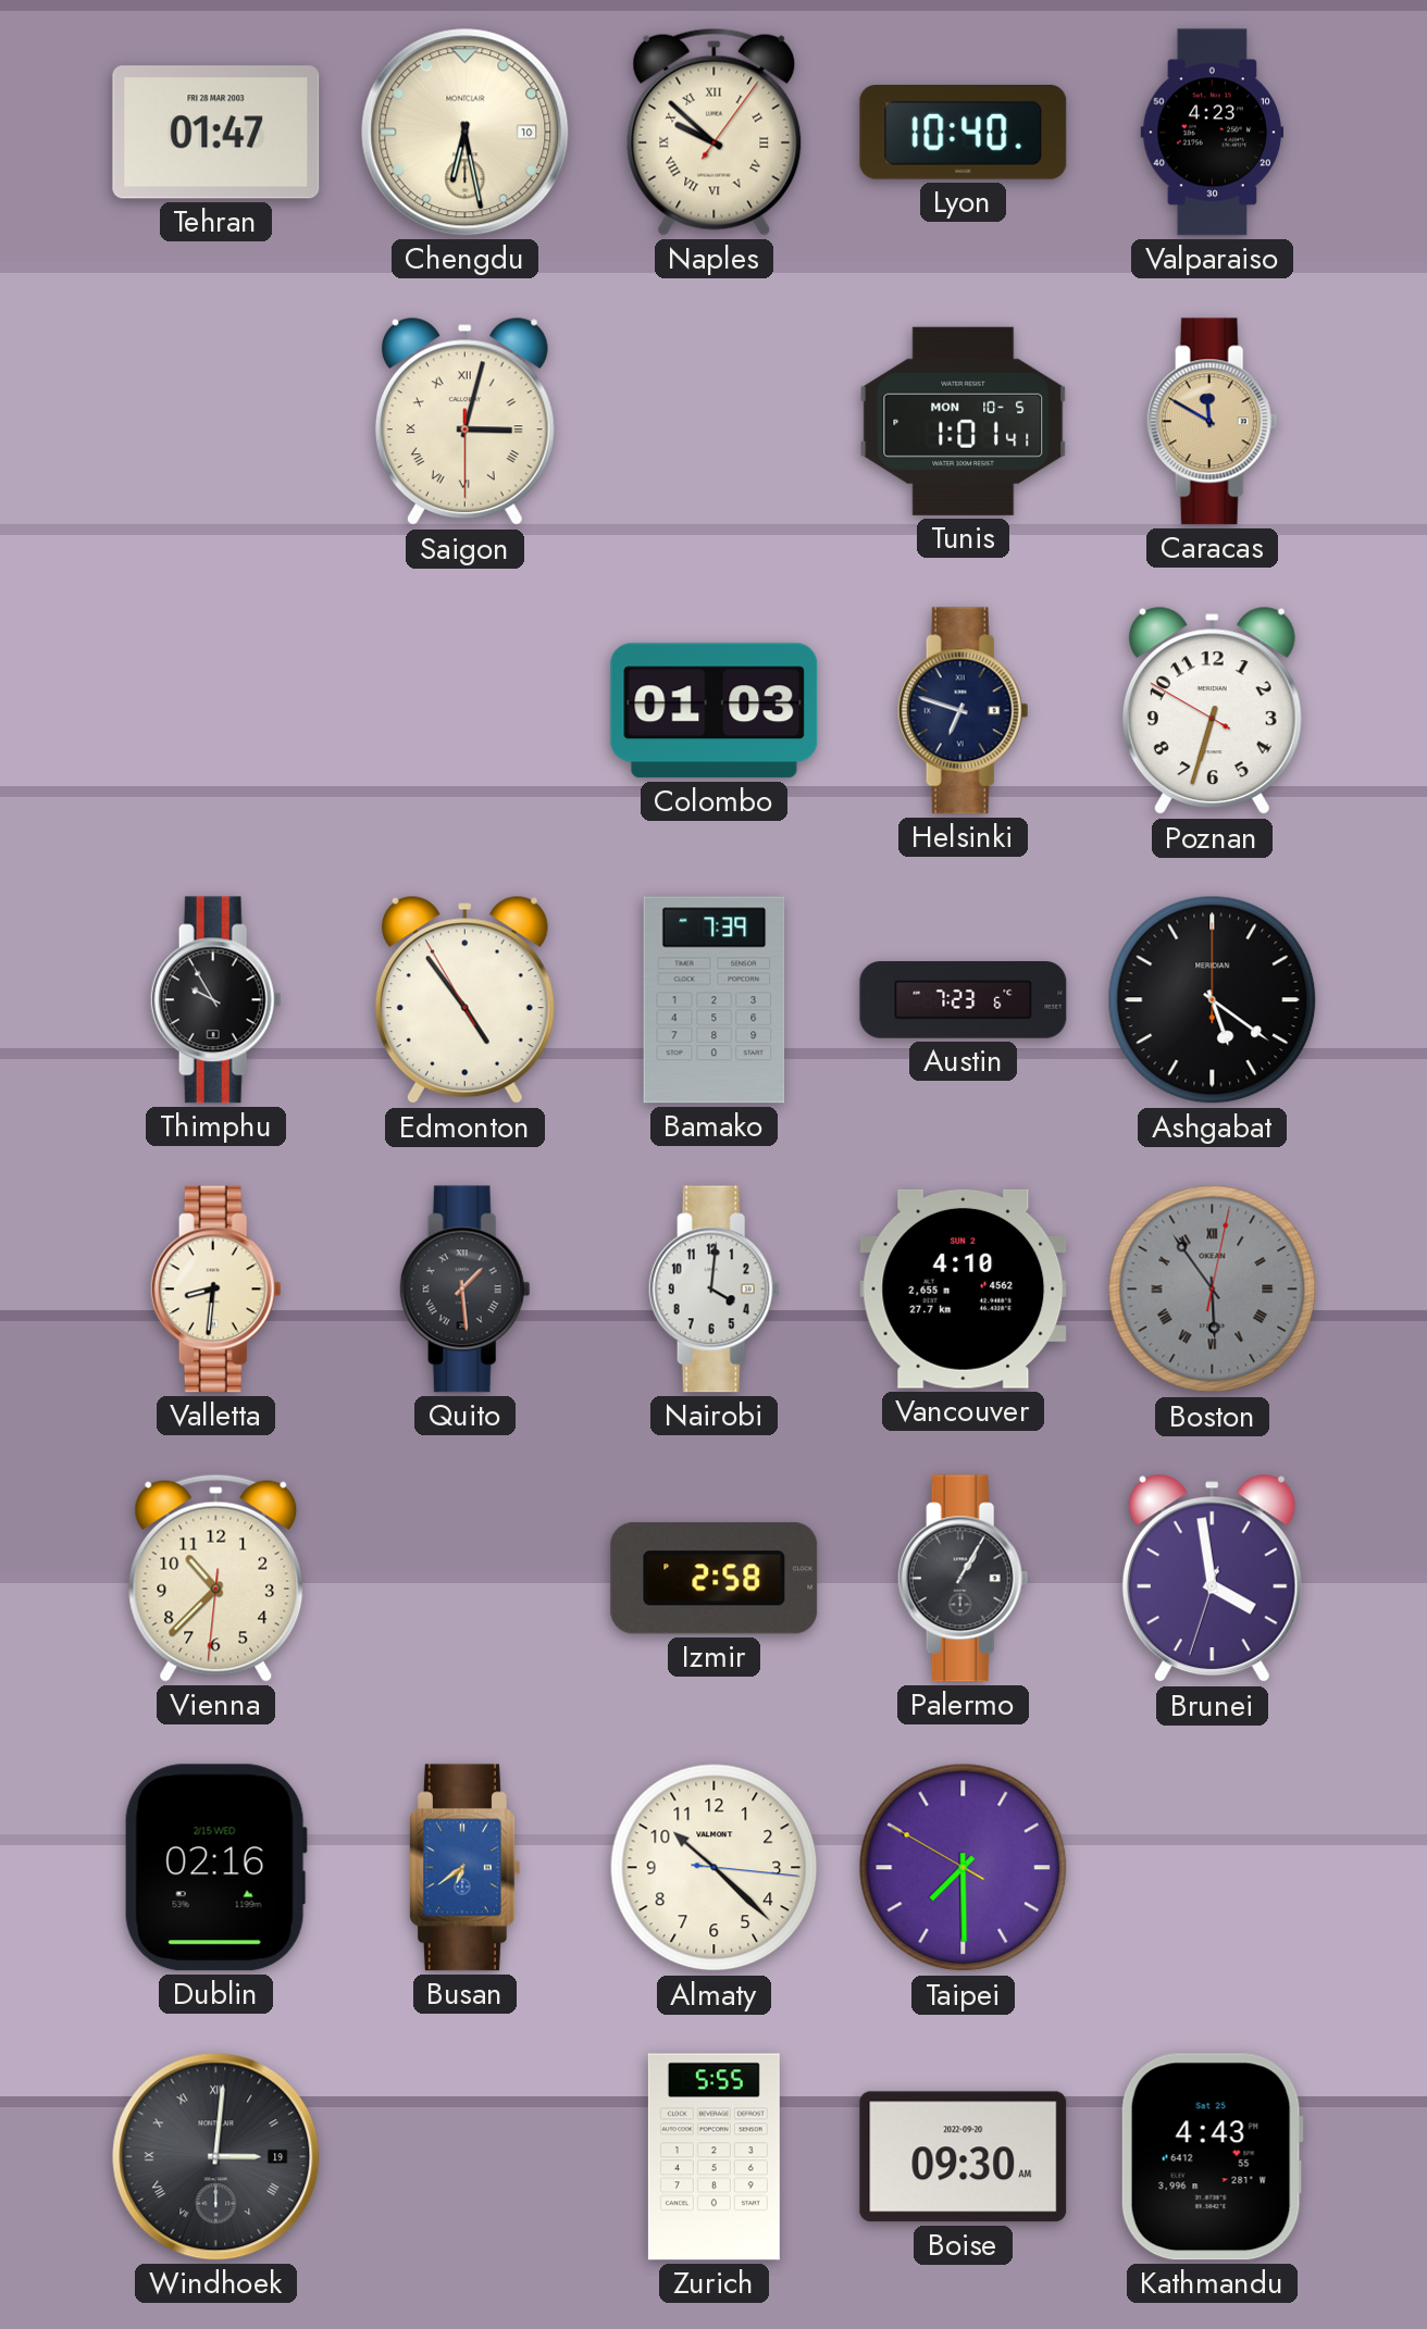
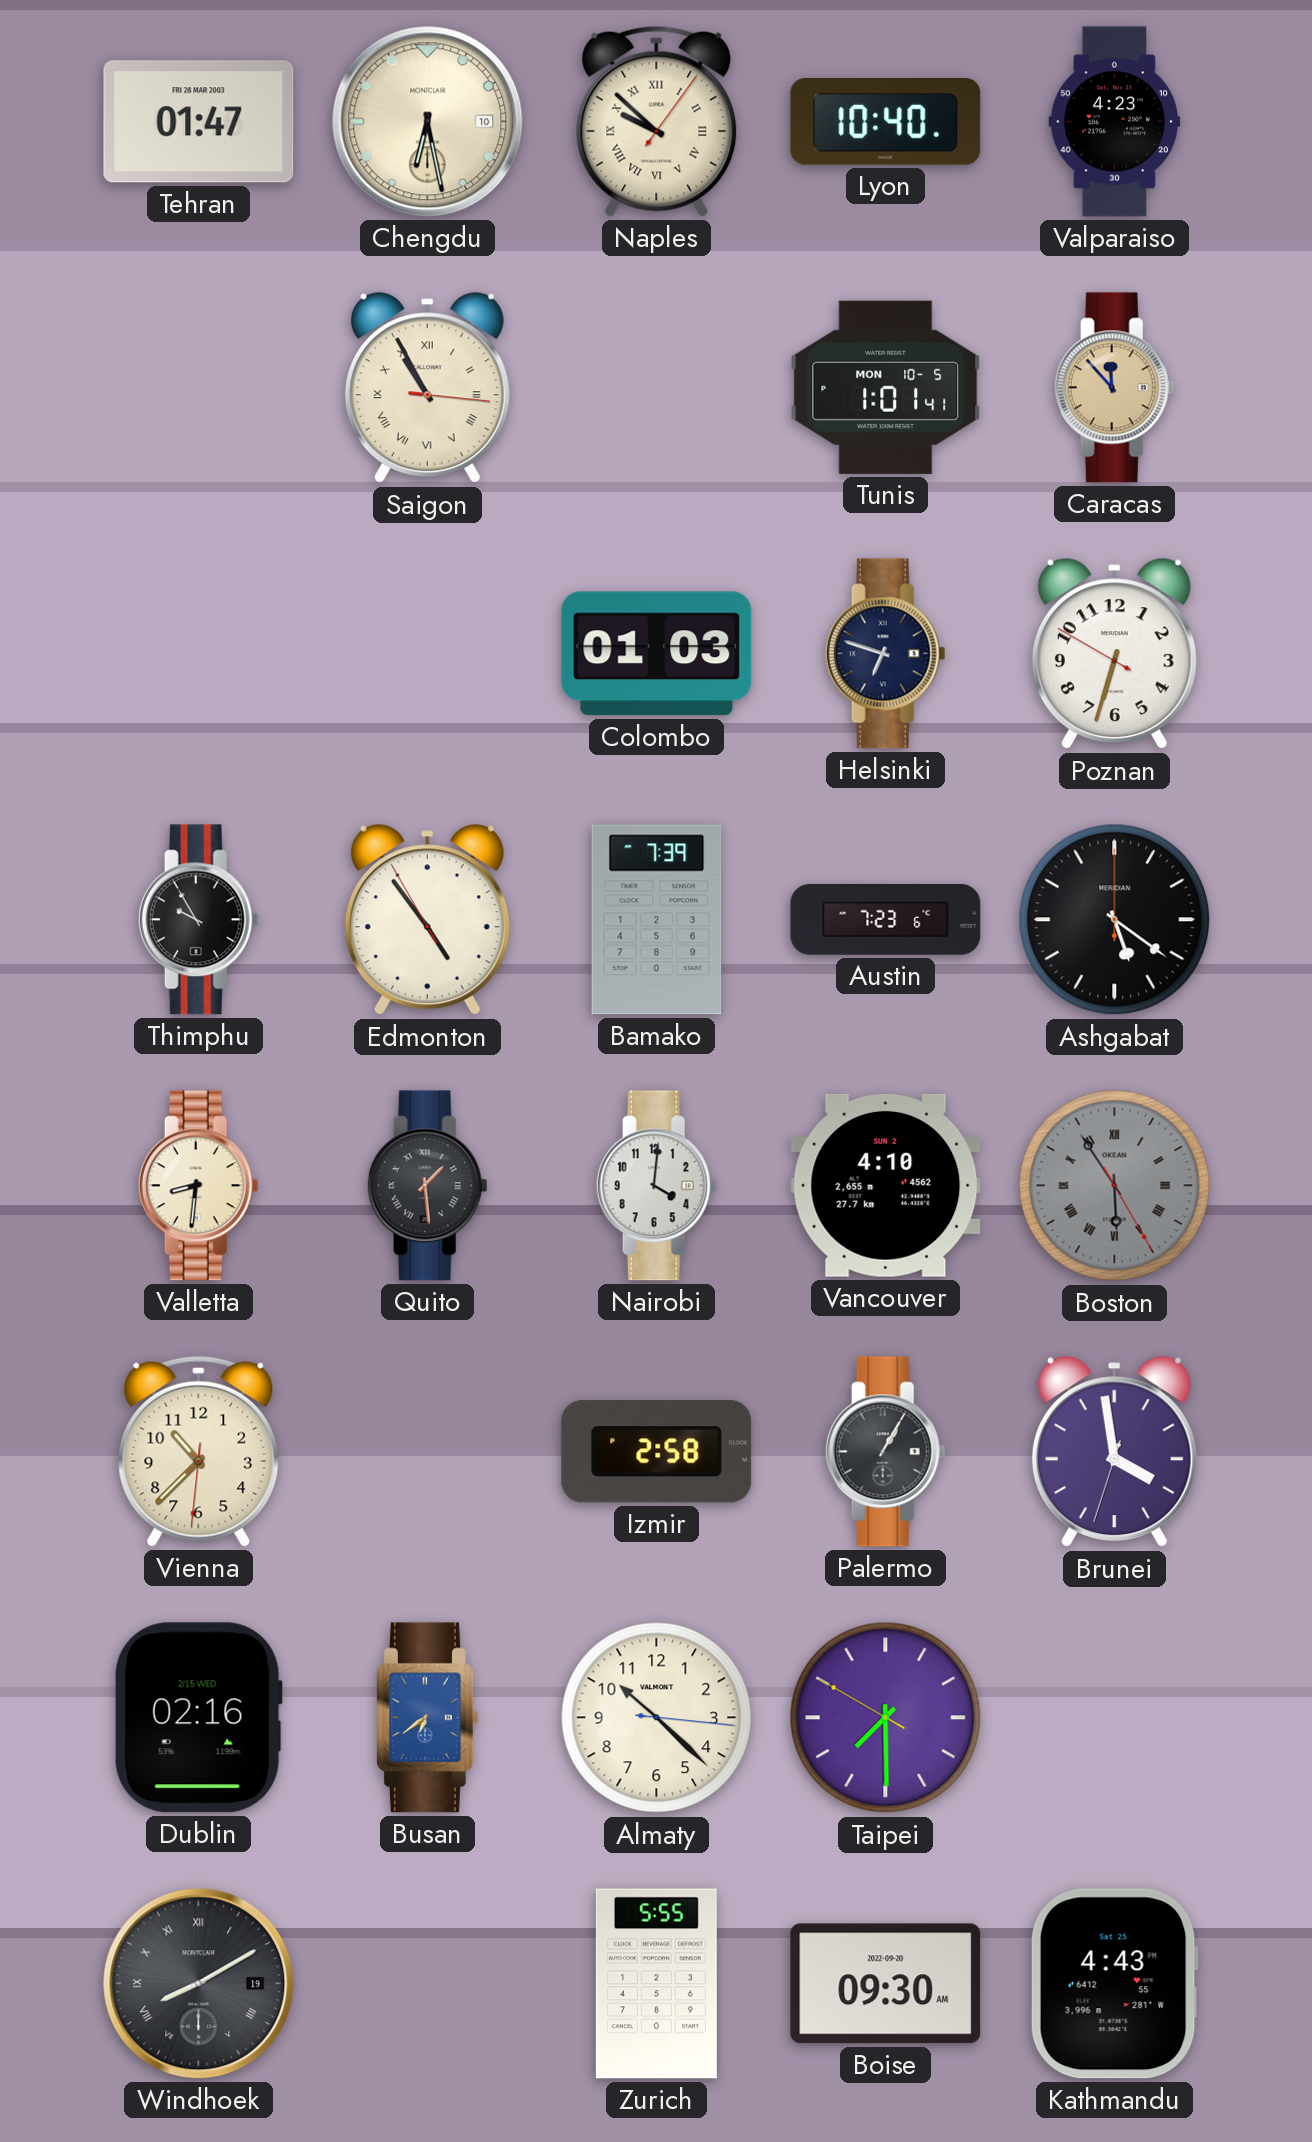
Saigon: 3:02 -> 10:55 (427, 388)
Caracas: 11:50 -> 11:53 (1114, 388)
Boston: 5:54:02 -> 5:54:25 (1115, 1186)
Windhoek: 3:01 -> 8:10 (199, 1984)
